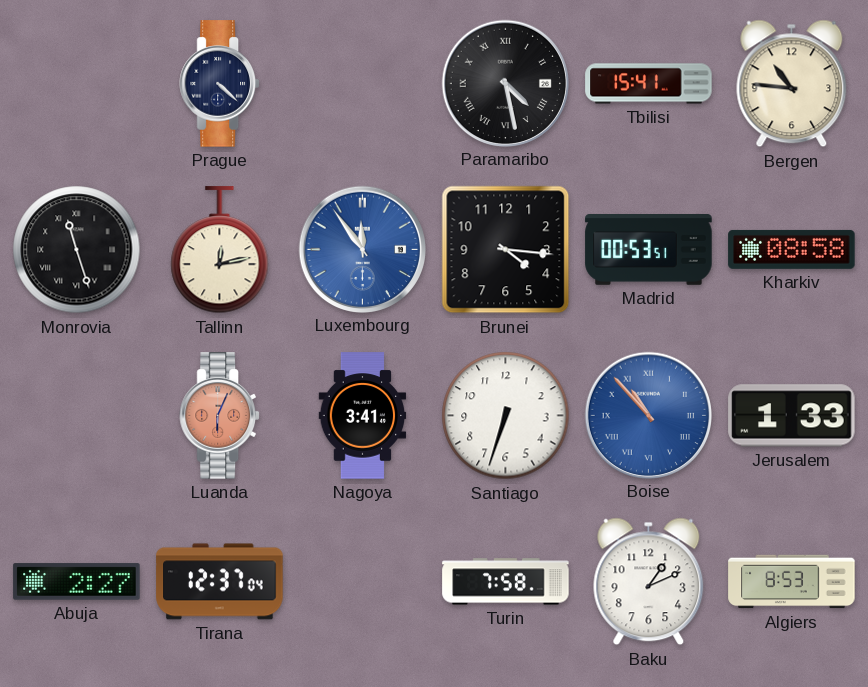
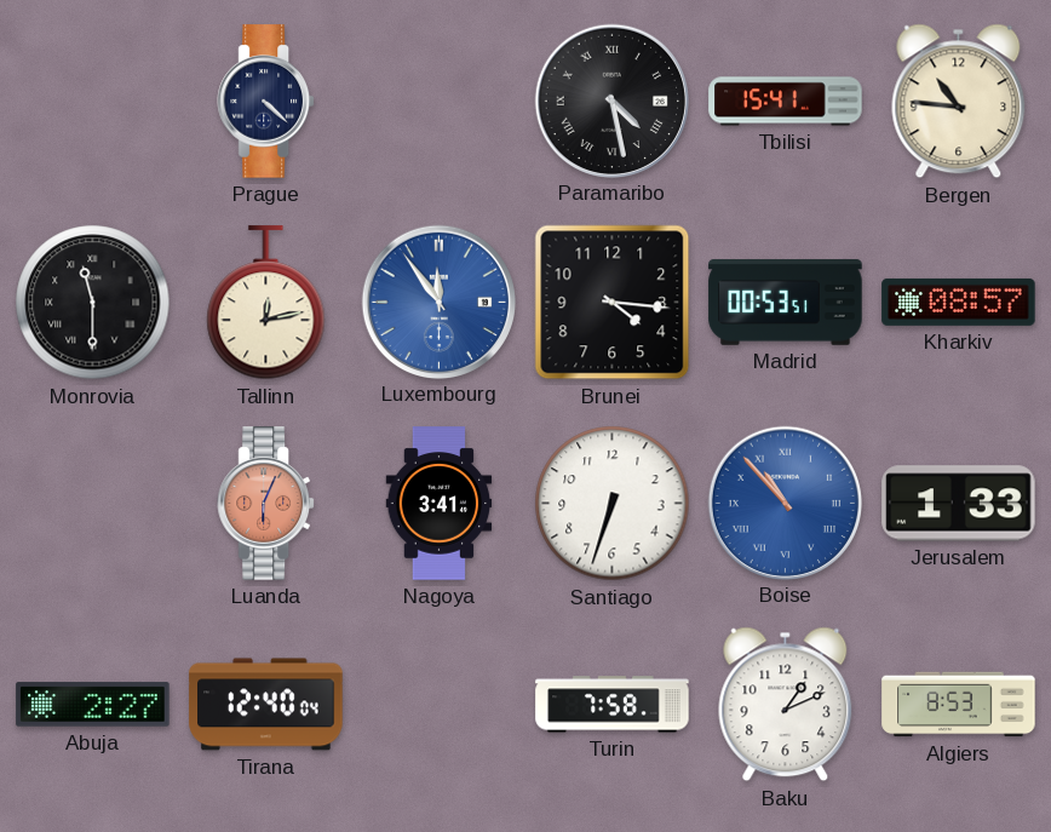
Monrovia: 11:27 -> 11:30 (93, 303)
Kharkiv: 08:58 -> 08:57 (959, 302)
Tirana: 12:37 -> 12:40 (266, 705)
